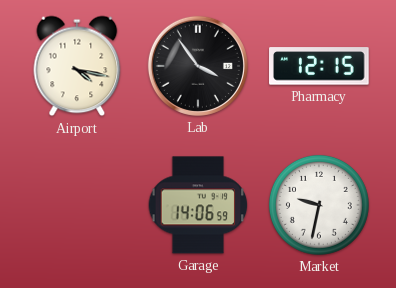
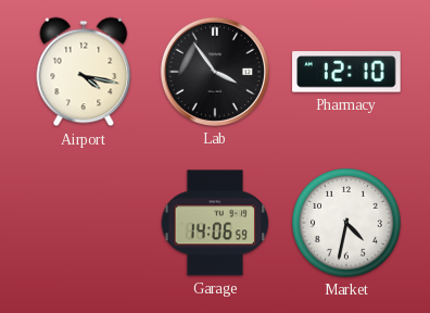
Pharmacy: 12:15 -> 12:10 (346, 72)
Market: 9:32 -> 4:32 (346, 223)
